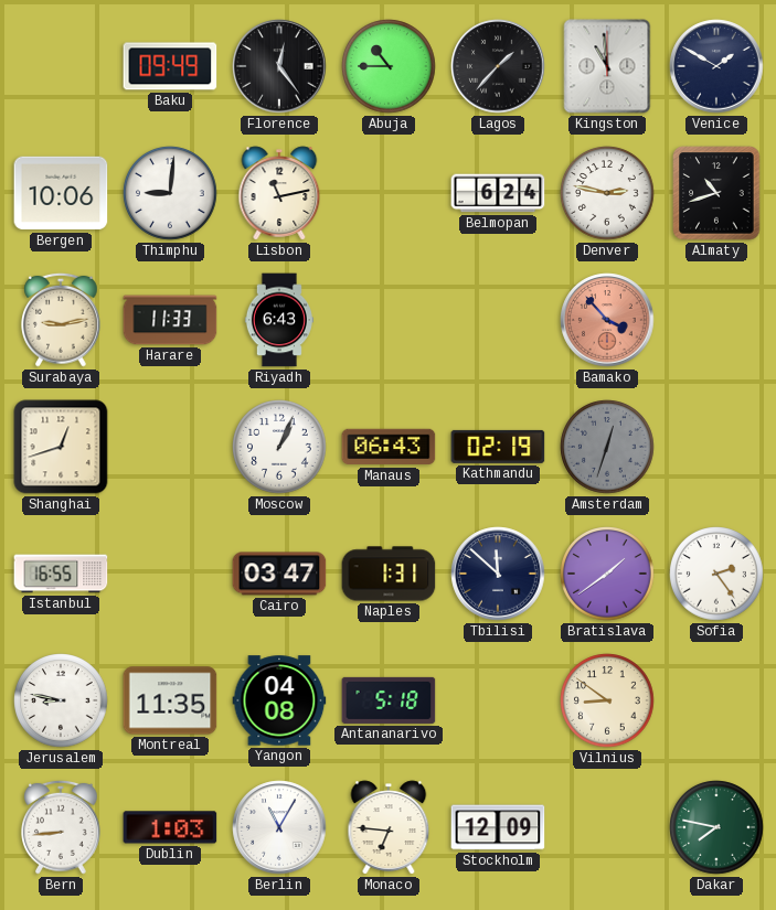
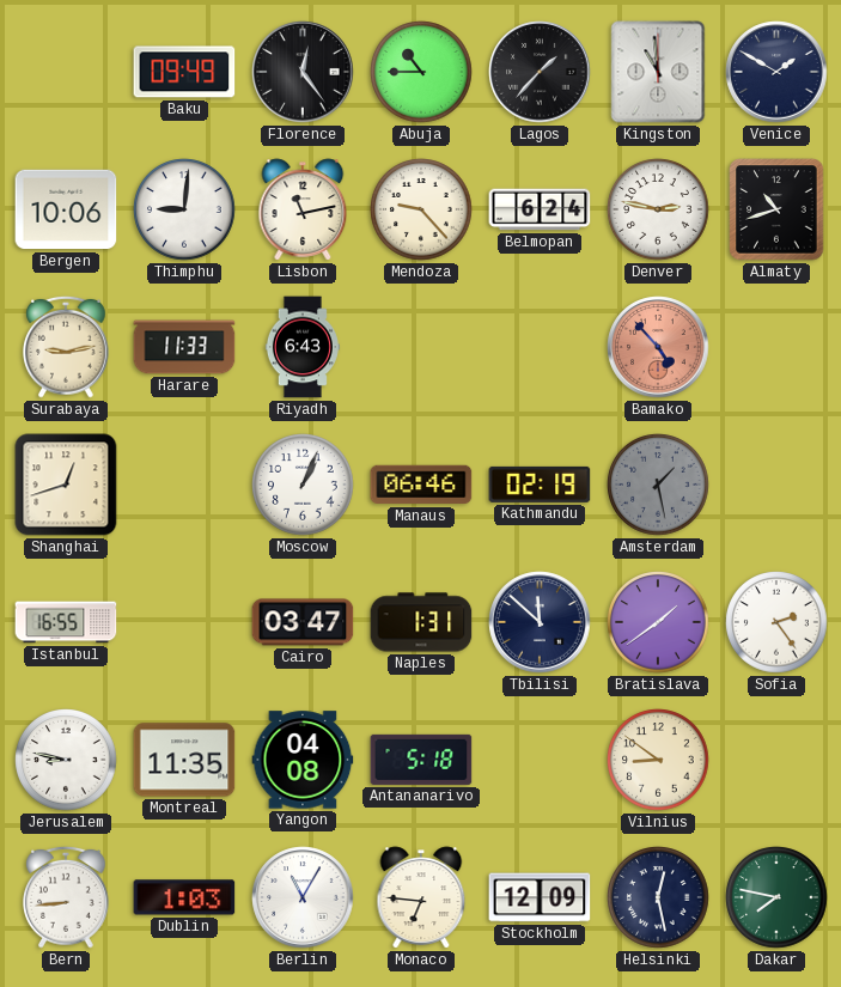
Mendoza: none -> 9:23 (421, 209)
Bamako: 3:53 -> 4:53 (658, 347)
Manaus: 06:43 -> 06:46 (421, 485)
Amsterdam: 12:33 -> 1:28 (658, 485)
Helsinki: none -> 12:28 (658, 897)
